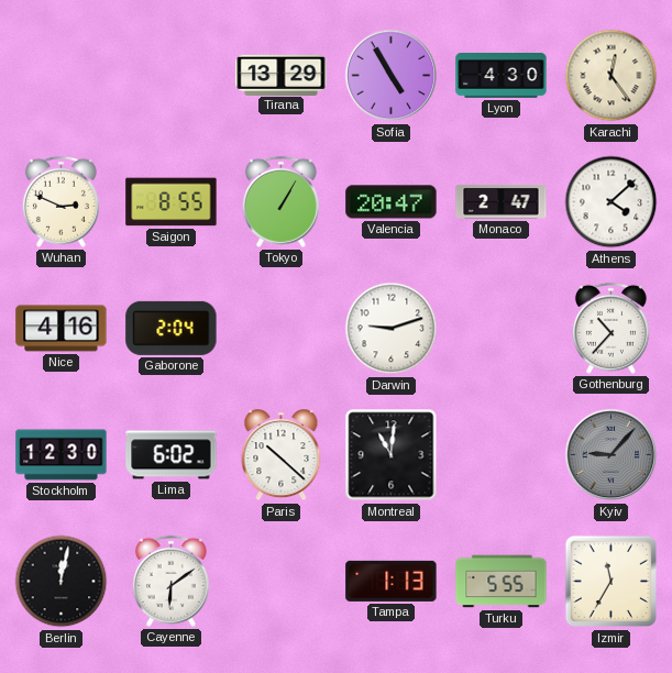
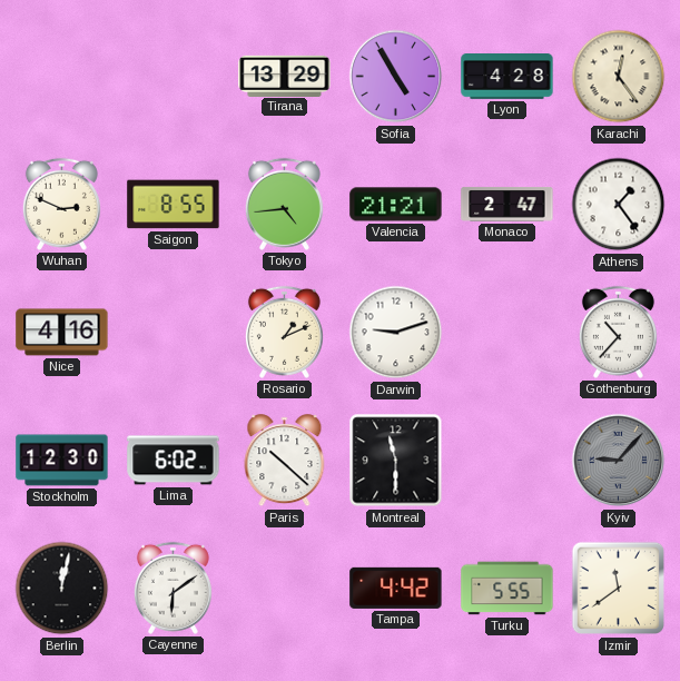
Lyon: 4:30 -> 4:28 (507, 77)
Tokyo: 1:05 -> 4:44 (284, 204)
Valencia: 20:47 -> 21:21 (396, 205)
Athens: 4:08 -> 1:24 (619, 205)
Gaborone: 2:04 -> none (172, 328)
Rosario: none -> 1:11 (284, 332)
Montreal: 11:01 -> 11:30 (396, 461)
Tampa: 1:13 -> 4:42 (396, 588)
Izmir: 11:35 -> 11:39 (619, 589)
